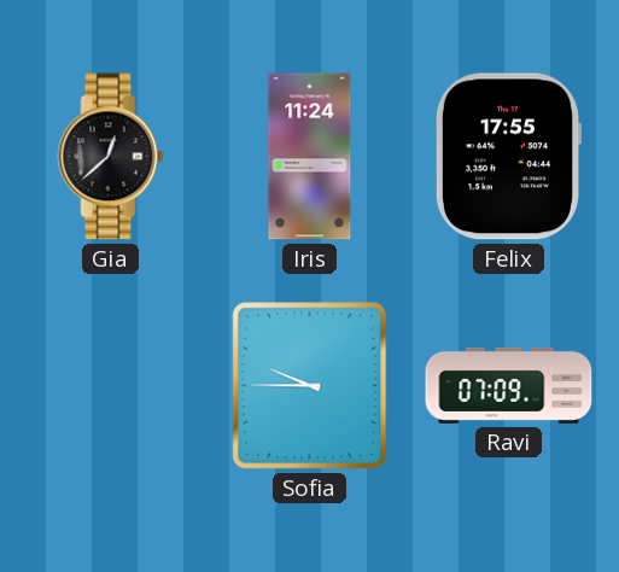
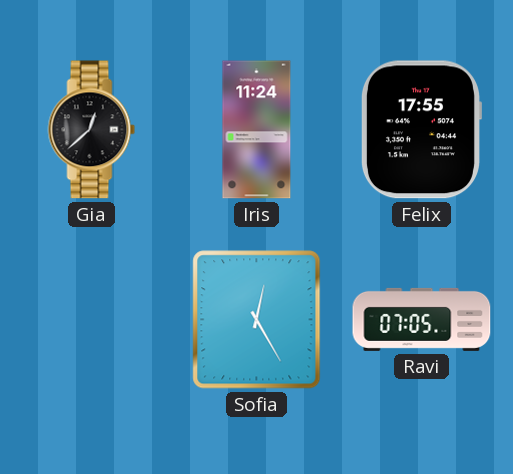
Sofia: 9:45 -> 12:25 (257, 320)
Ravi: 07:09 -> 07:05 (422, 319)
